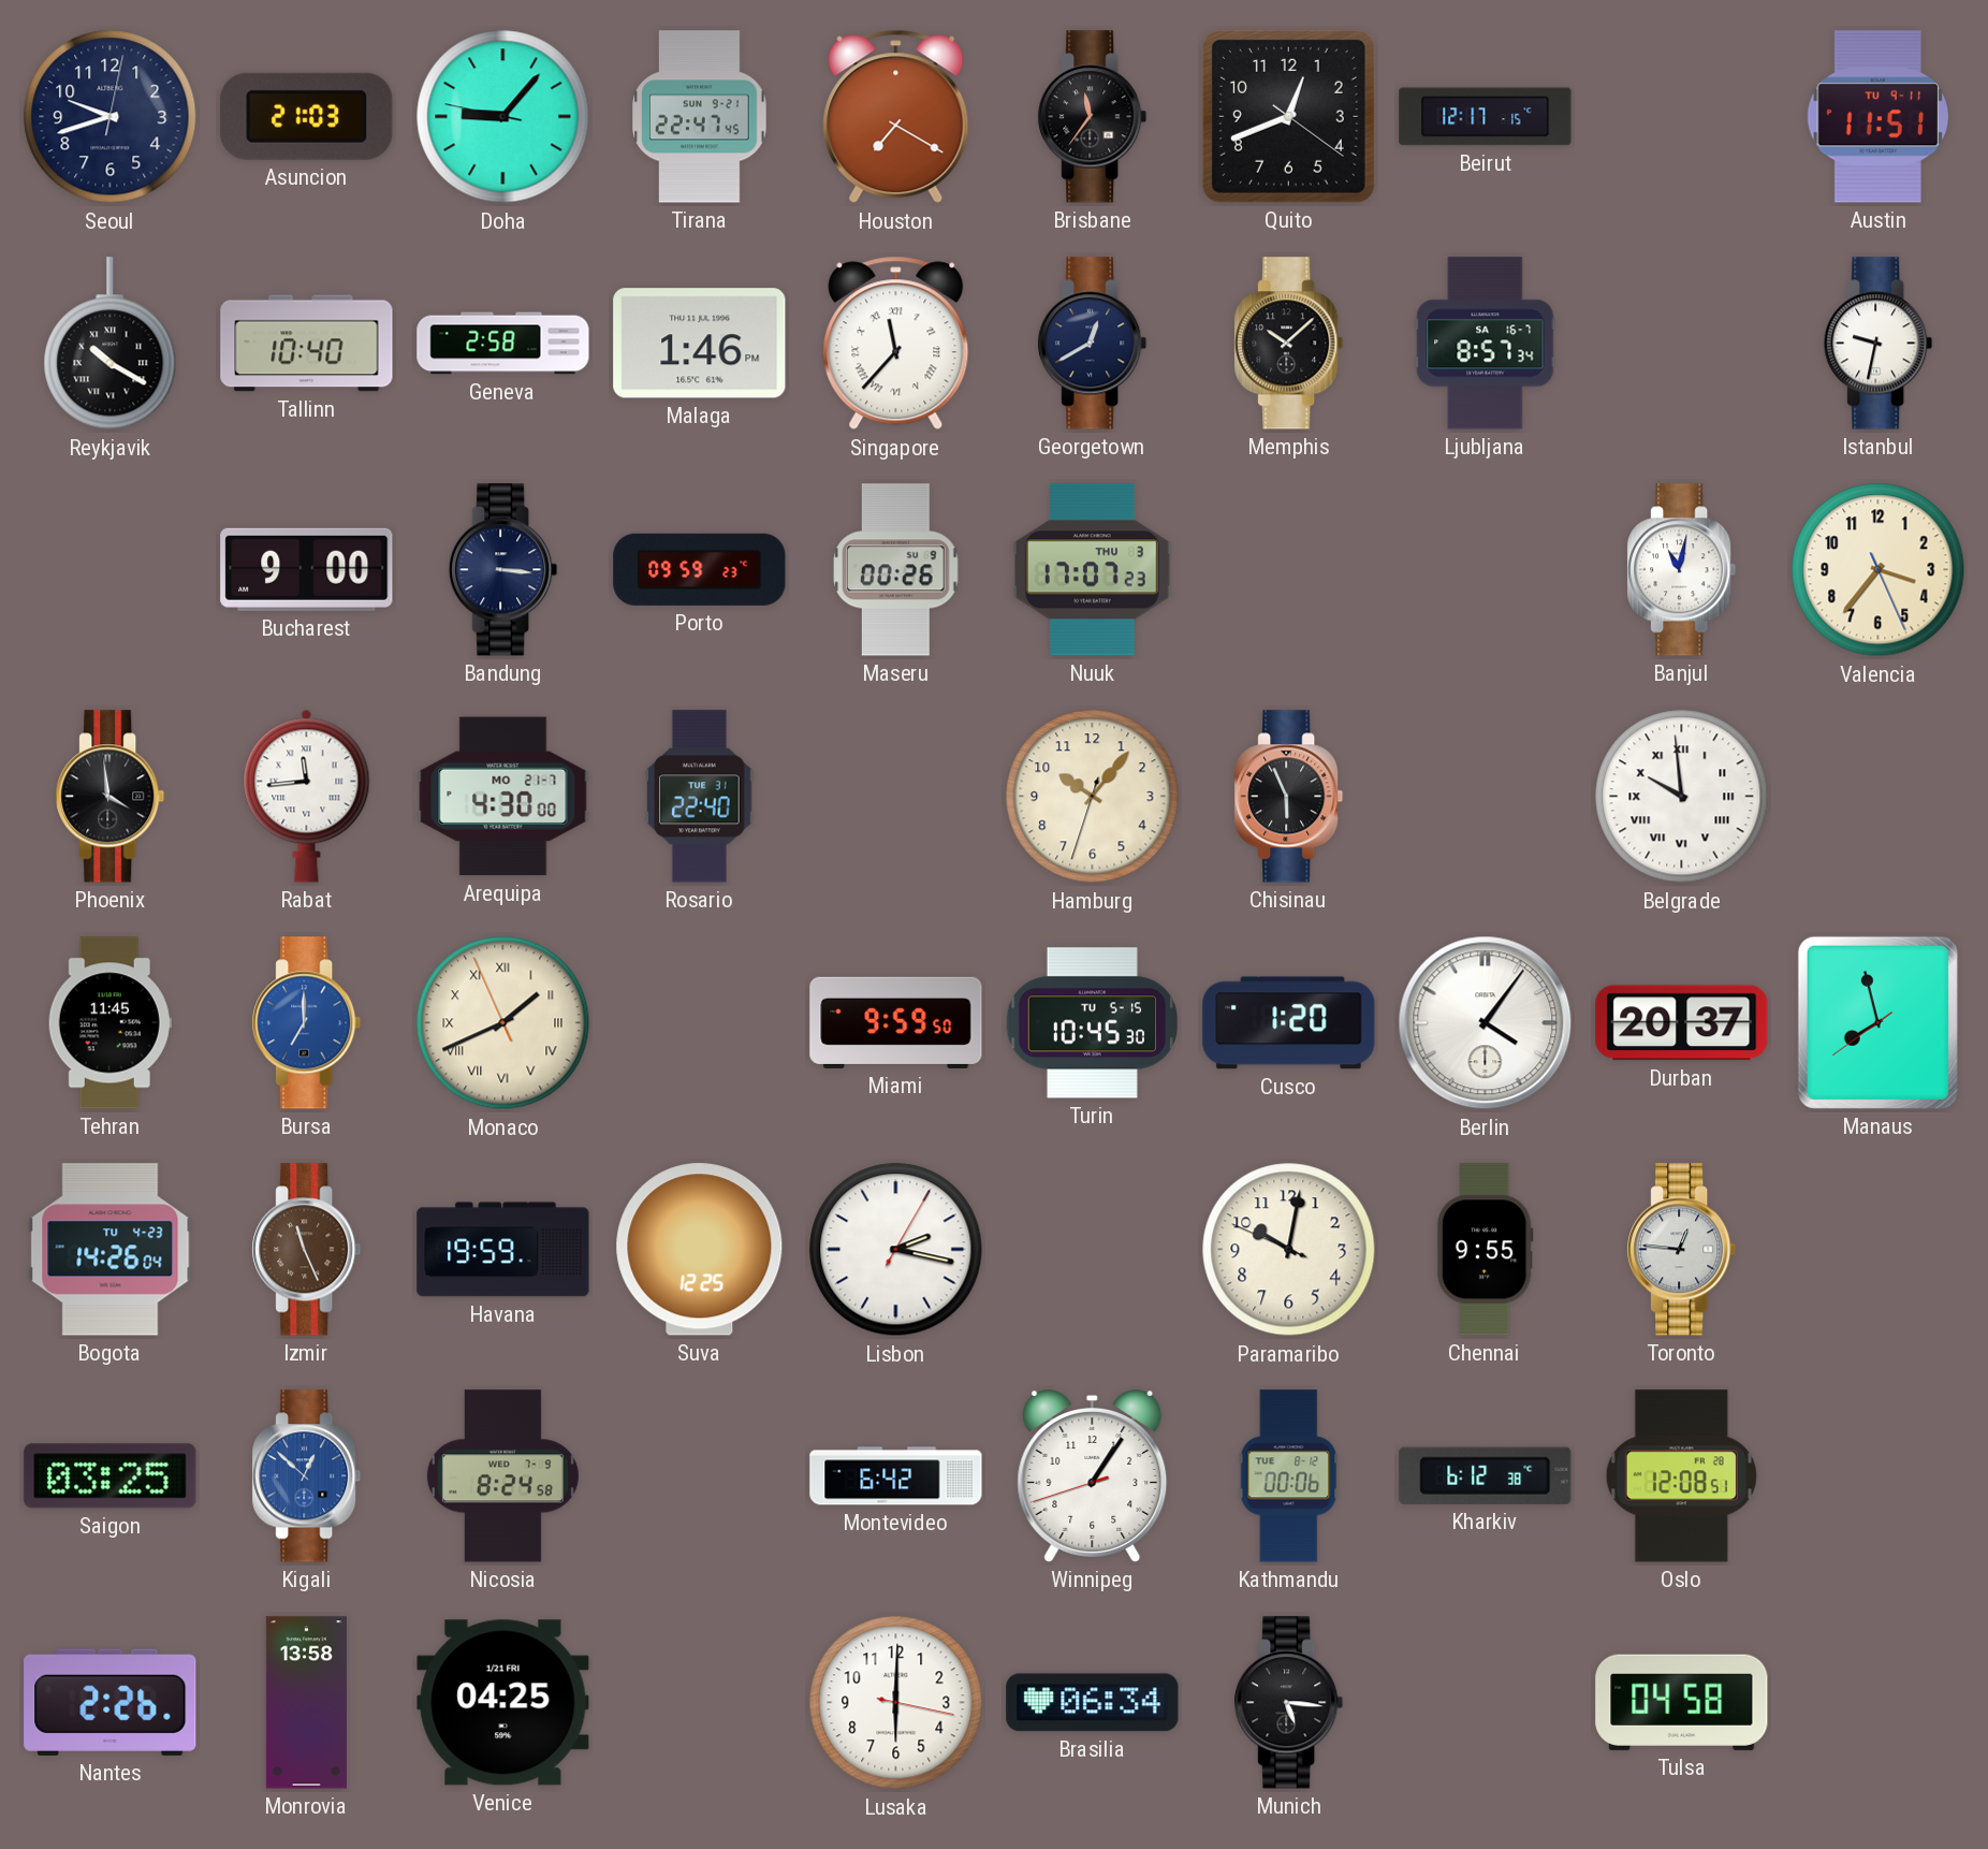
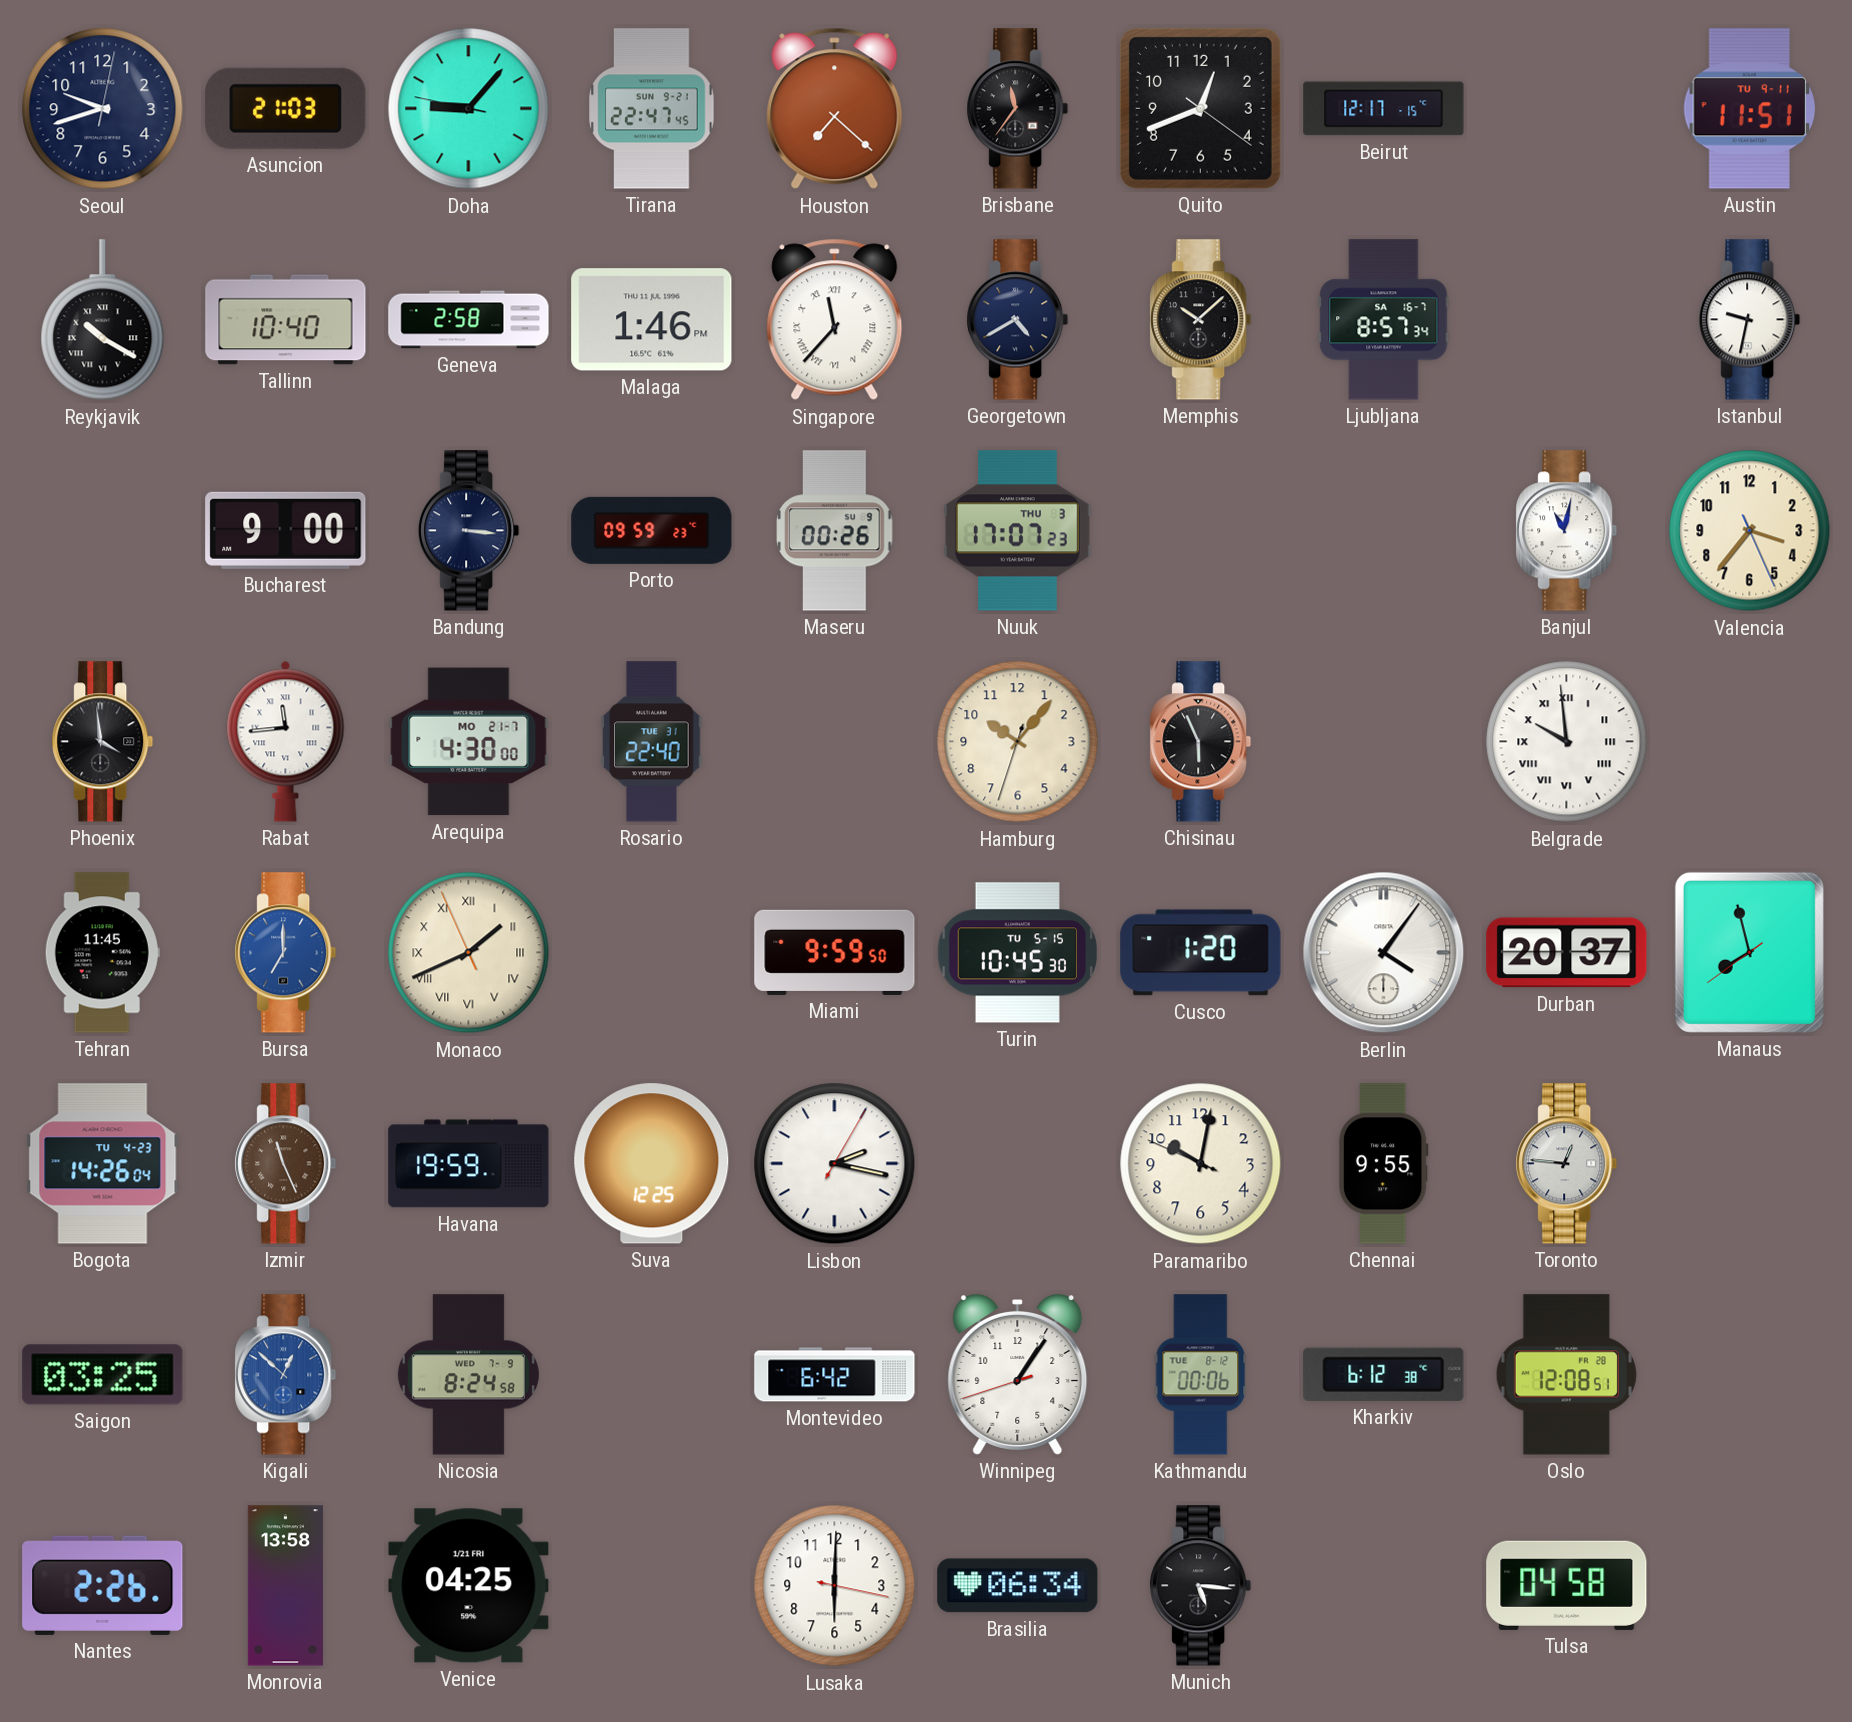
Houston: 7:20 -> 7:22 (835, 109)
Georgetown: 12:40 -> 4:40 (1018, 320)
